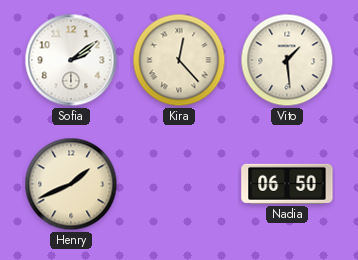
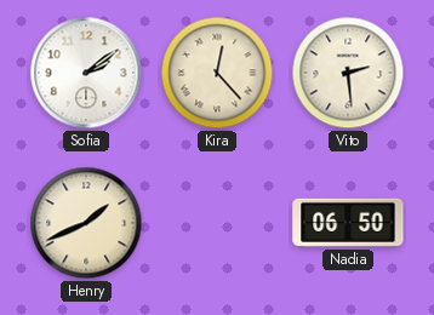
Vito: 1:29 -> 2:29 (348, 73)
